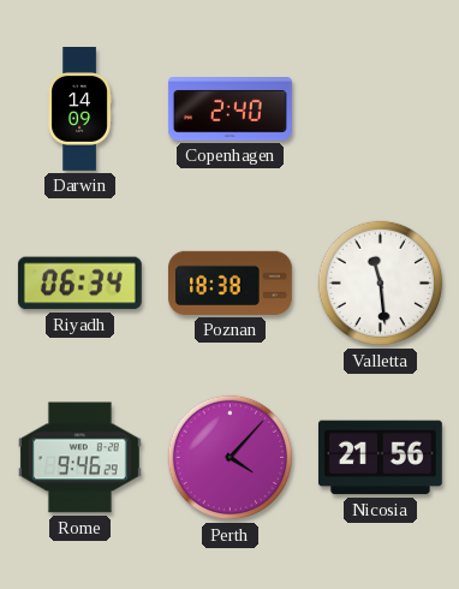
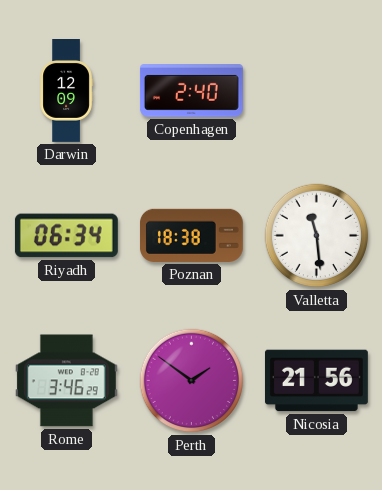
Darwin: 14:09 -> 12:09 (66, 91)
Rome: 9:46 -> 3:46 (66, 381)
Perth: 4:07 -> 1:51 (192, 381)
